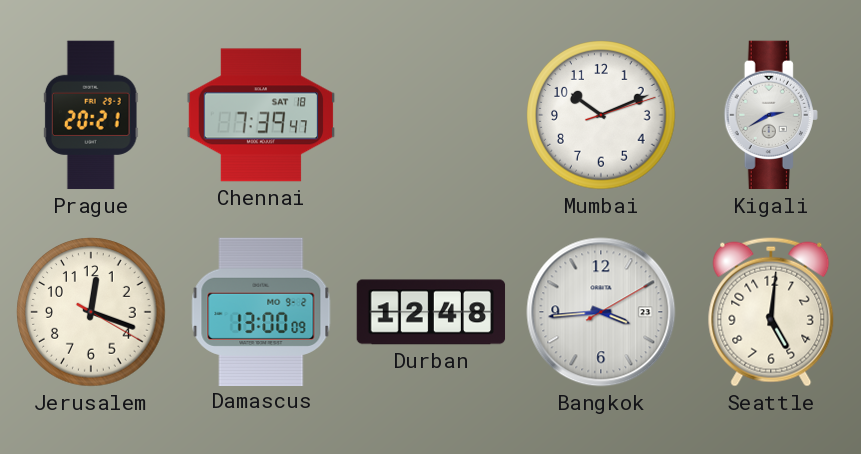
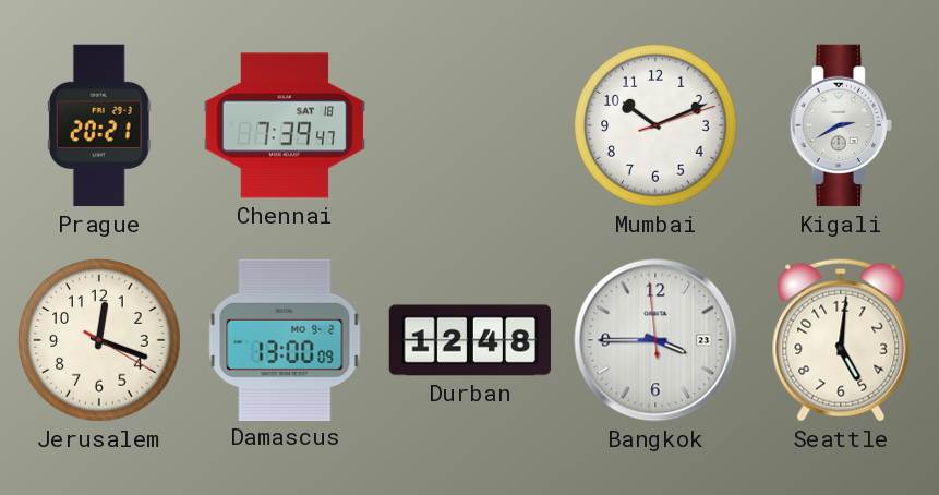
Bangkok: 3:44:10 -> 3:44:59 (655, 340)
